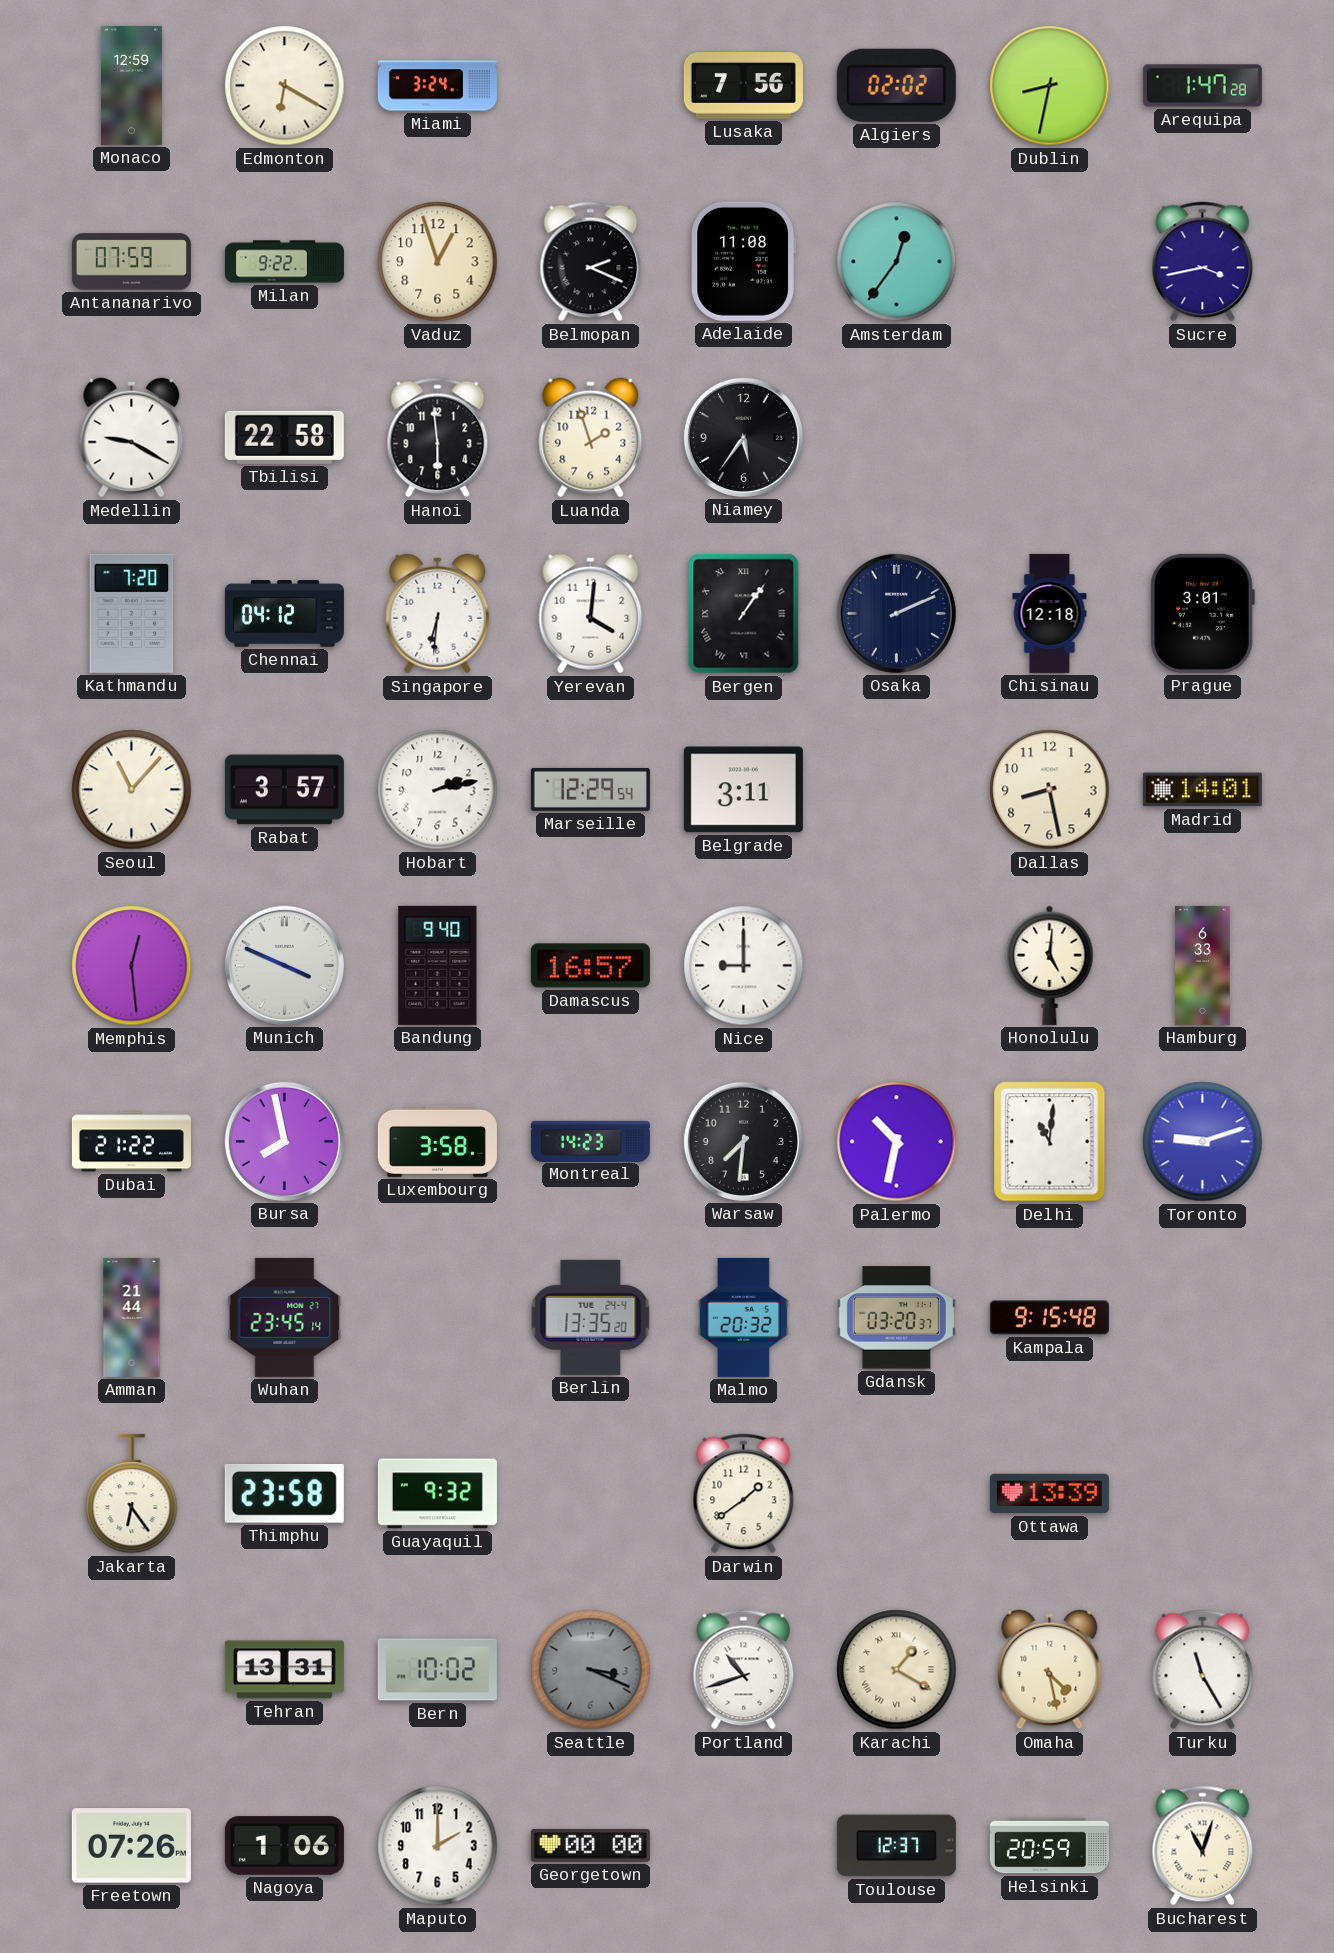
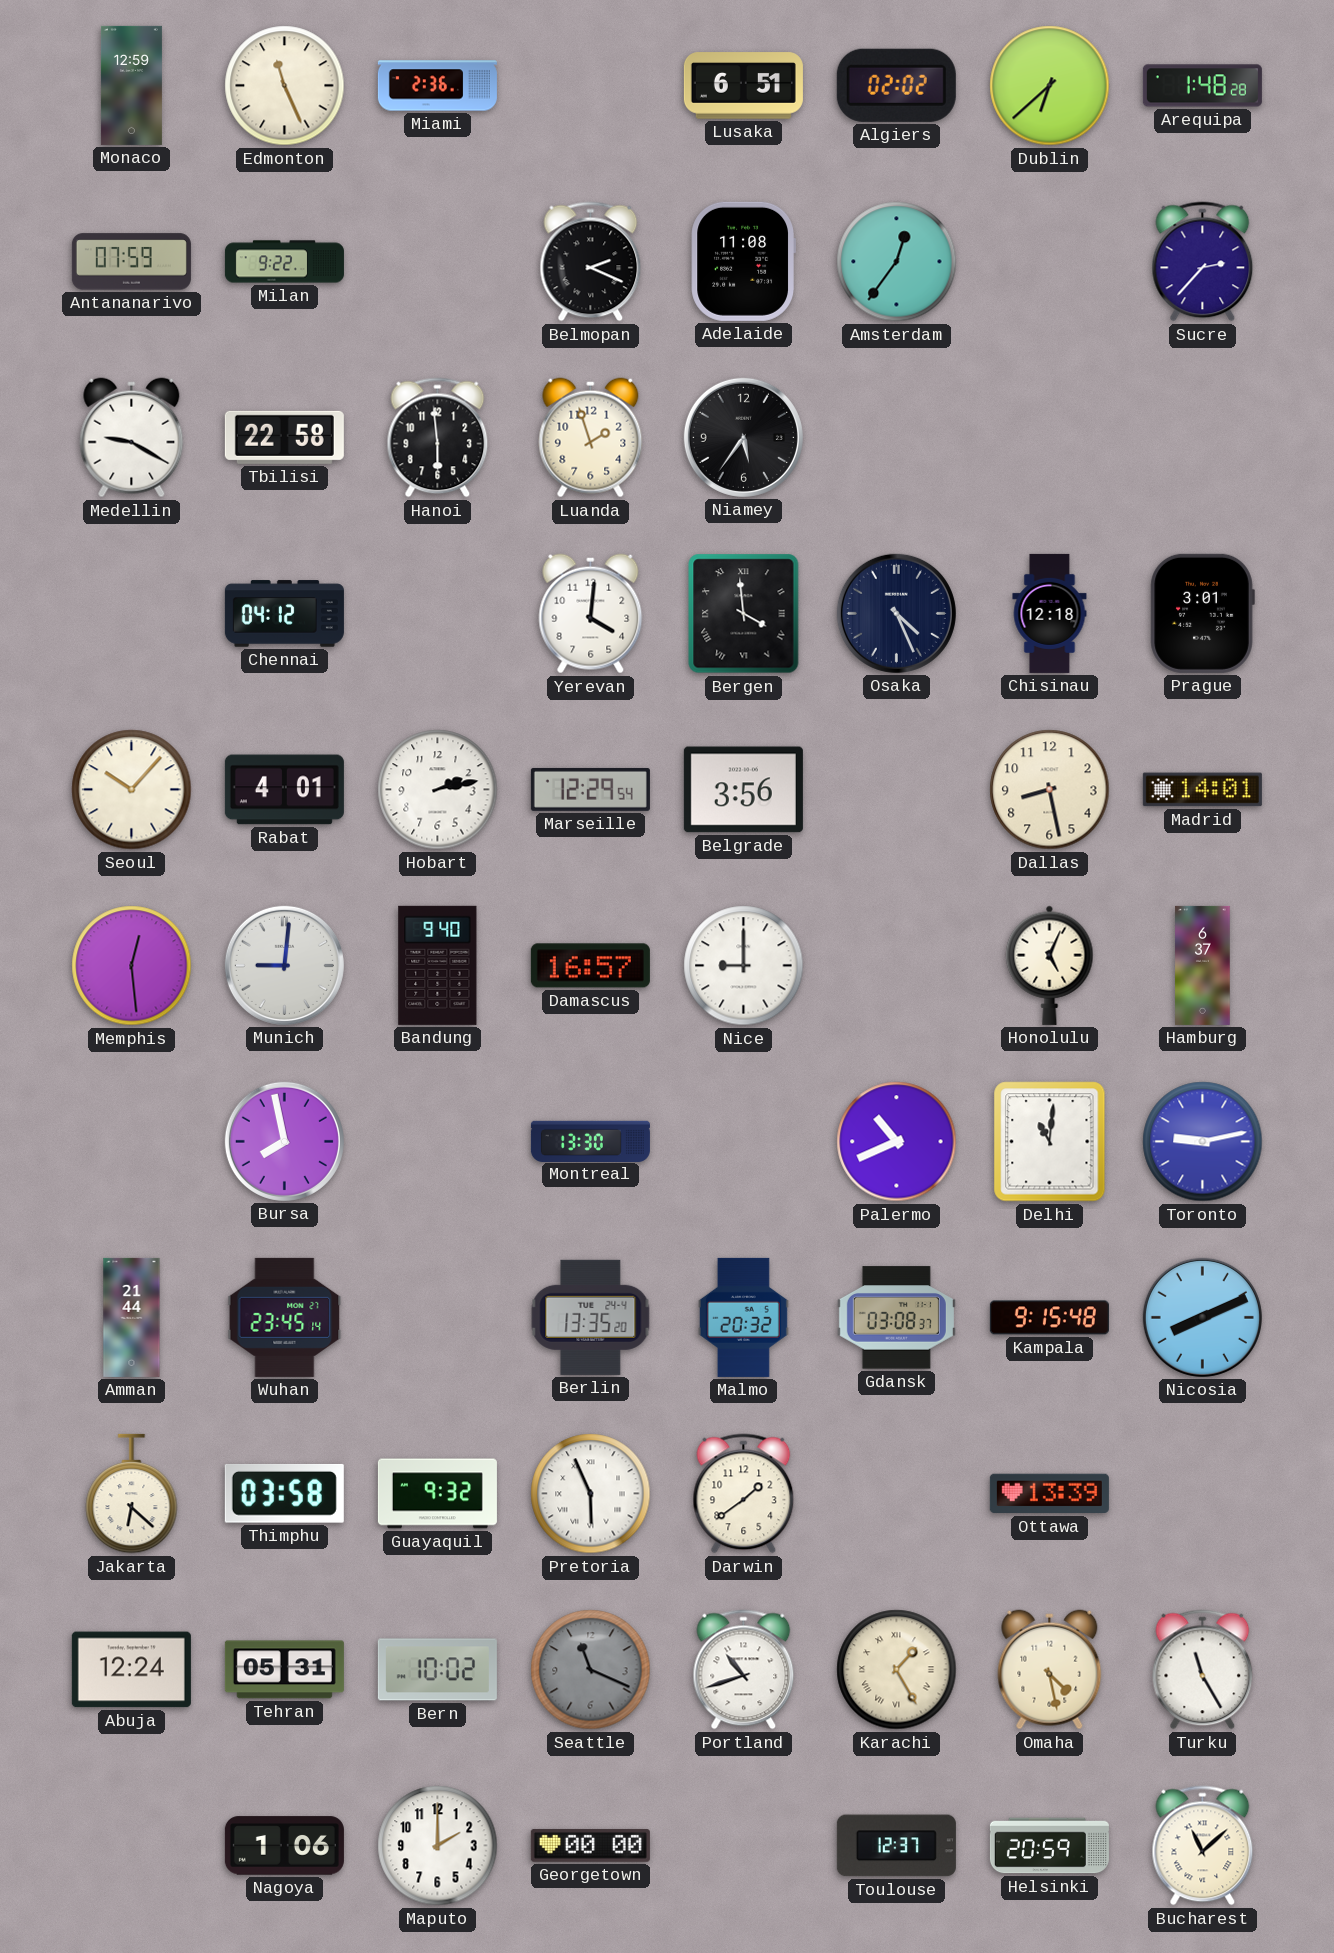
Edmonton: 6:20 -> 11:26 (285, 86)
Miami: 3:24 -> 2:36 (437, 86)
Lusaka: 7:56 -> 6:51 (743, 86)
Dublin: 8:32 -> 6:38 (1050, 86)
Arequipa: 1:47 -> 1:48 (1202, 86)
Vaduz: 12:57 -> none (438, 262)
Sucre: 3:43 -> 2:37 (1203, 262)
Kathmandu: 7:20 -> none (132, 613)
Singapore: 6:31 -> none (438, 614)
Bergen: 1:06 -> 3:59 (744, 614)
Osaka: 2:11 -> 4:26 (896, 613)
Seoul: 11:07 -> 10:07 (132, 790)
Rabat: 3:57 -> 4:01 (284, 790)
Belgrade: 3:11 -> 3:56 (743, 790)
Munich: 3:49 -> 9:01 (284, 965)
Honolulu: 5:01 -> 5:04 (1050, 965)
Hamburg: 6:33 -> 6:37 (1203, 965)
Dubai: 21:22 -> none (131, 1142)
Luxembourg: 3:58 -> none (437, 1141)
Montreal: 14:23 -> 13:30 (590, 1141)
Warsaw: 7:31 -> none (743, 1141)
Palermo: 10:32 -> 10:41 (897, 1142)
Toronto: 9:12 -> 9:13 (1203, 1142)
Gdansk: 03:20 -> 03:08 (896, 1318)
Nicosia: none -> 8:11 (1202, 1317)
Jakarta: 6:24 -> 6:22 (132, 1494)
Thimphu: 23:58 -> 03:58 (284, 1493)
Pretoria: none -> 5:56 (591, 1494)
Abuja: none -> 12:24 (131, 1670)
Tehran: 13:31 -> 05:31 (284, 1670)
Seattle: 3:19 -> 11:19 (591, 1670)
Karachi: 1:20 -> 1:25 (897, 1670)
Freetown: 07:26 -> none (131, 1846)
Bucharest: 11:03 -> 11:08 (1203, 1846)
